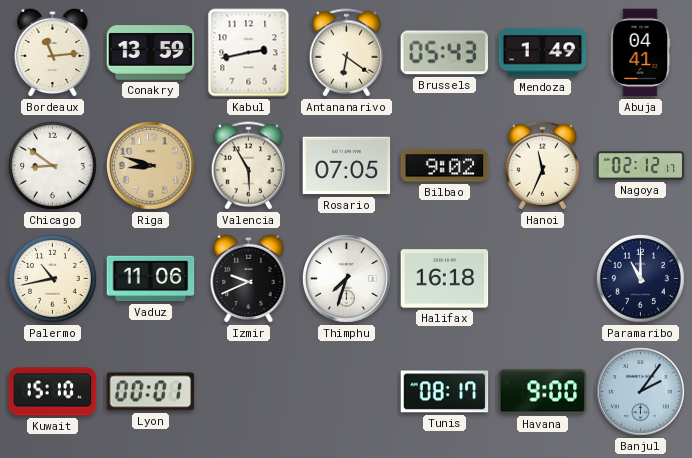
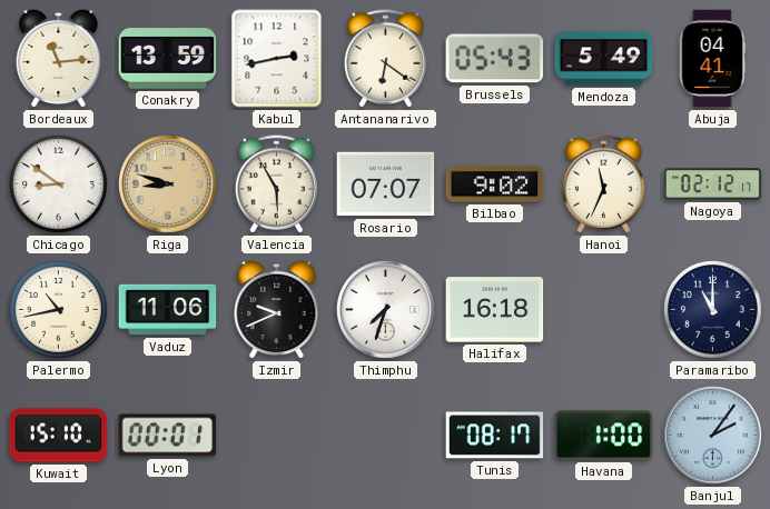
Mendoza: 1:49 -> 5:49 (604, 59)
Rosario: 07:05 -> 07:07 (386, 184)
Havana: 9:00 -> 1:00 (604, 436)
